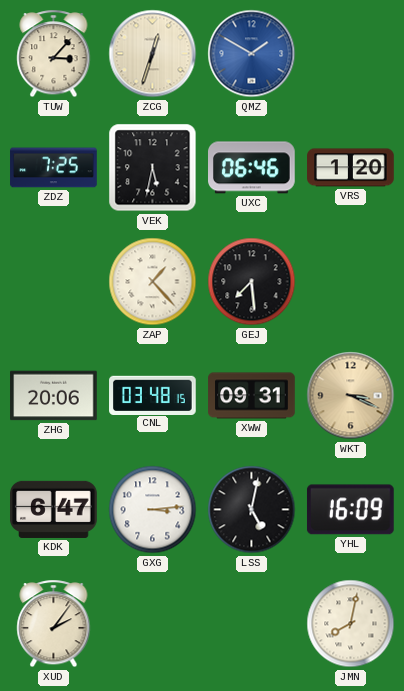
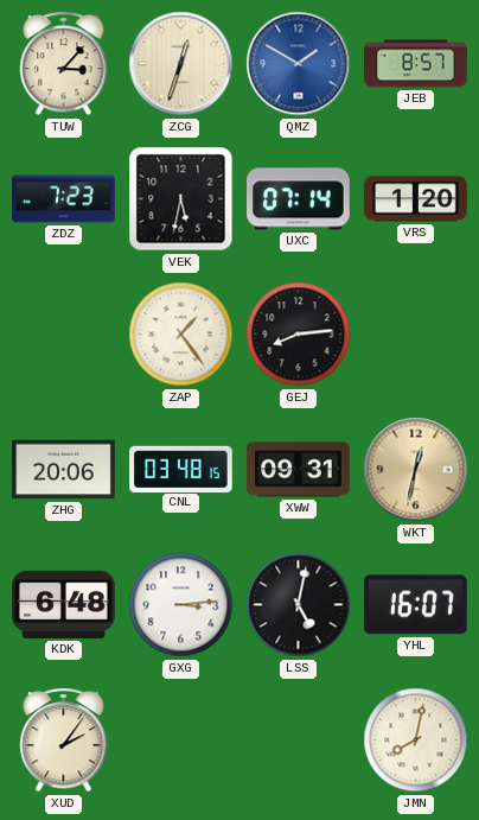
JEB: none -> 8:57 (416, 64)
ZDZ: 7:25 -> 7:23 (64, 199)
UXC: 06:46 -> 07:14 (299, 199)
ZAP: 1:23 -> 1:24 (181, 335)
GEJ: 7:29 -> 8:14 (299, 335)
WKT: 3:19 -> 12:32 (416, 470)
KDK: 6:47 -> 6:48 (64, 604)
YHL: 16:09 -> 16:07 (415, 605)
